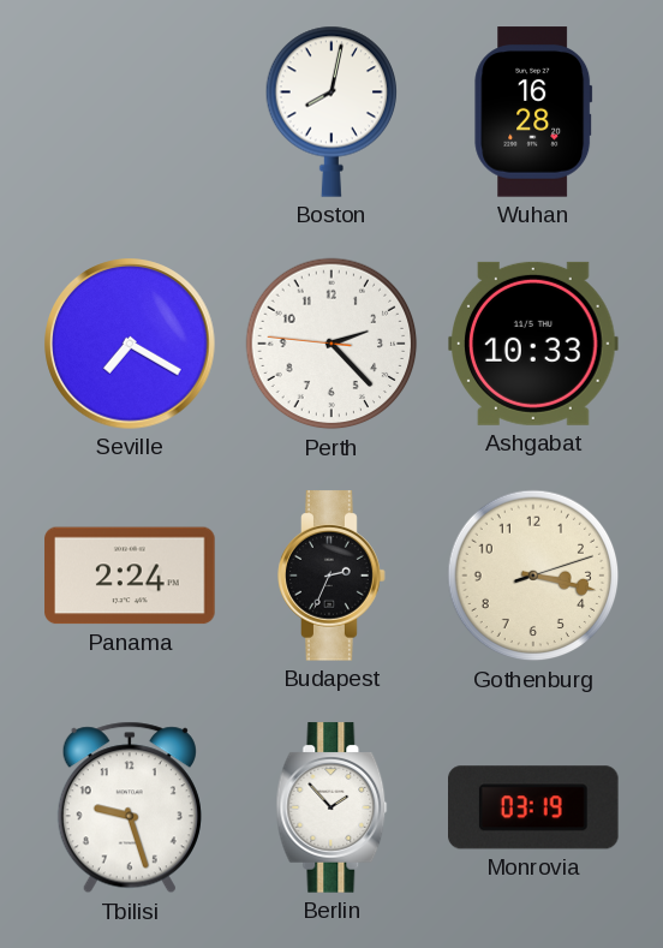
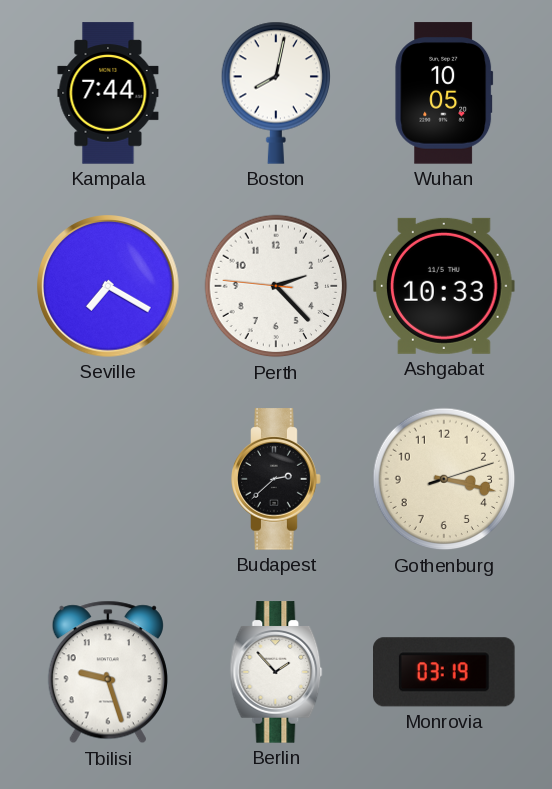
Kampala: none -> 7:44 (108, 93)
Wuhan: 16:28 -> 10:05 (444, 93)
Panama: 2:24 -> none (130, 576)
Budapest: 2:34 -> 2:38 (276, 479)
